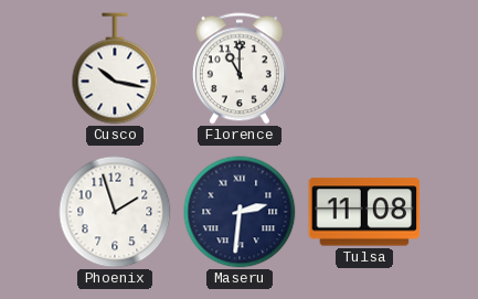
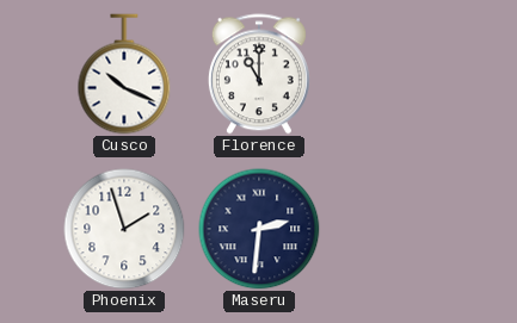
Cusco: 10:17 -> 10:19 (124, 74)
Tulsa: 11:08 -> none (364, 212)
